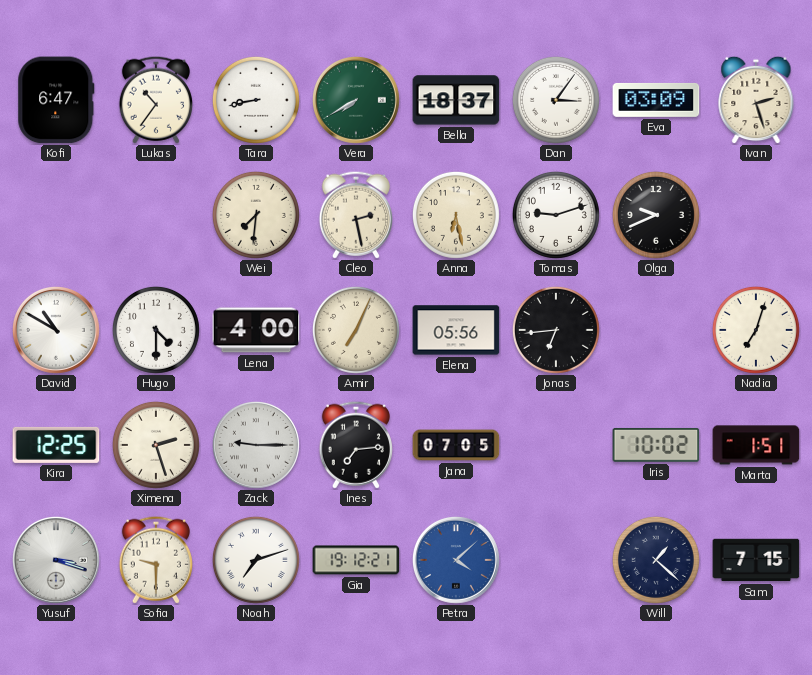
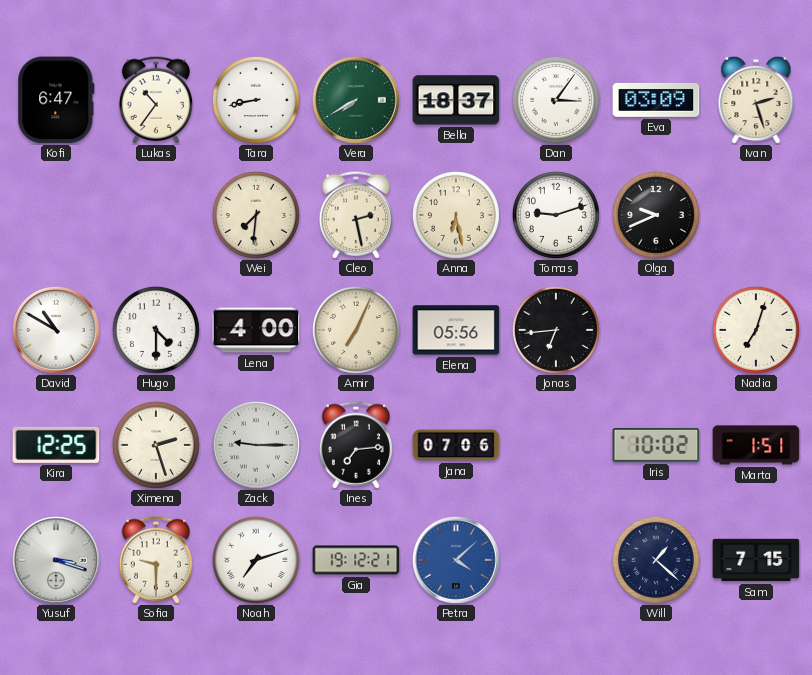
Jana: 07:05 -> 07:06 (456, 445)
